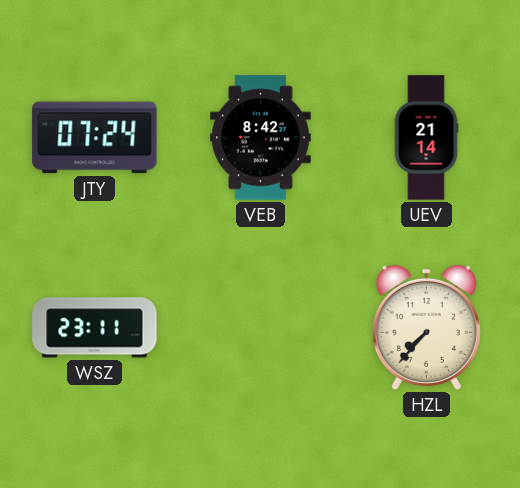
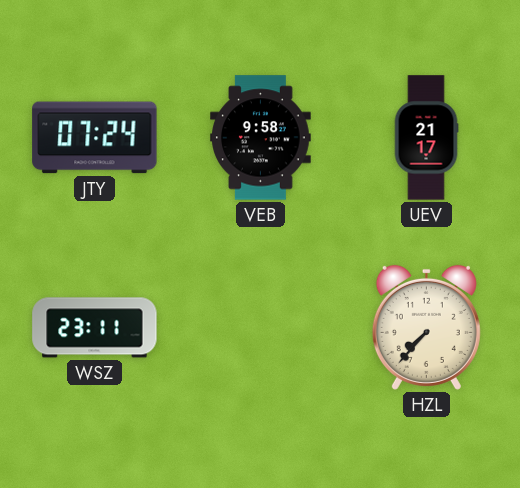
VEB: 8:42 -> 9:58 (261, 138)
UEV: 21:14 -> 21:17 (426, 138)
